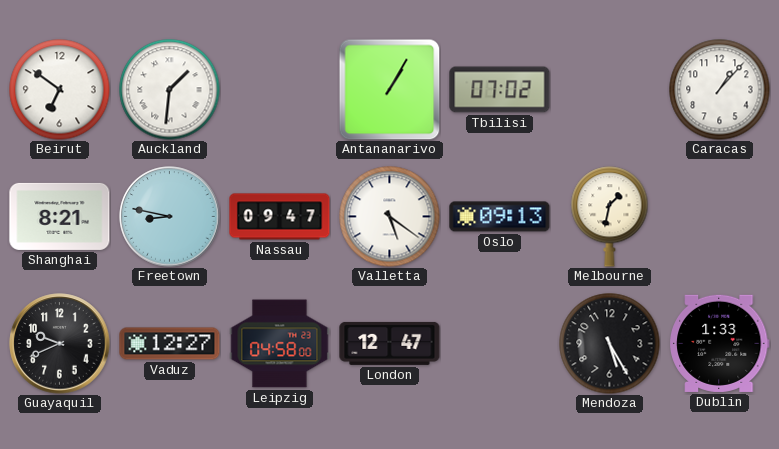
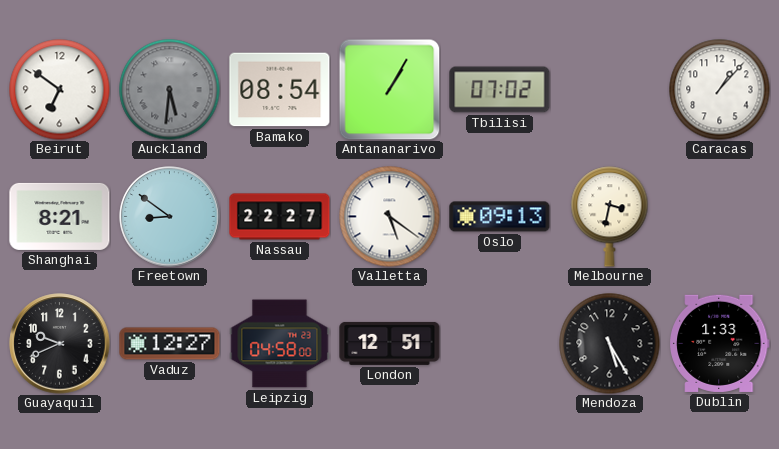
Auckland: 1:31 -> 5:31 (170, 90)
Auckland dial: white -> grey (170, 90)
Bamako: none -> 08:54 (280, 90)
Freetown: 8:47 -> 8:51 (170, 217)
Nassau: 09:47 -> 22:27 (280, 217)
Melbourne: 1:32 -> 3:32 (610, 217)
London: 12:47 -> 12:51 (390, 343)
